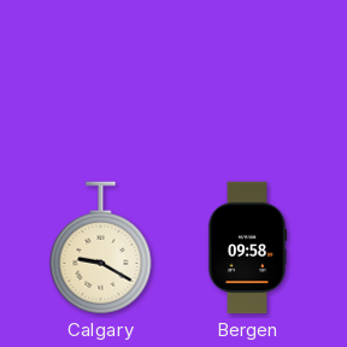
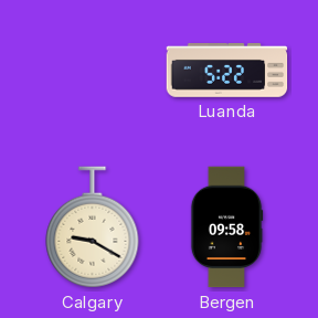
Luanda: none -> 5:22 (227, 71)
